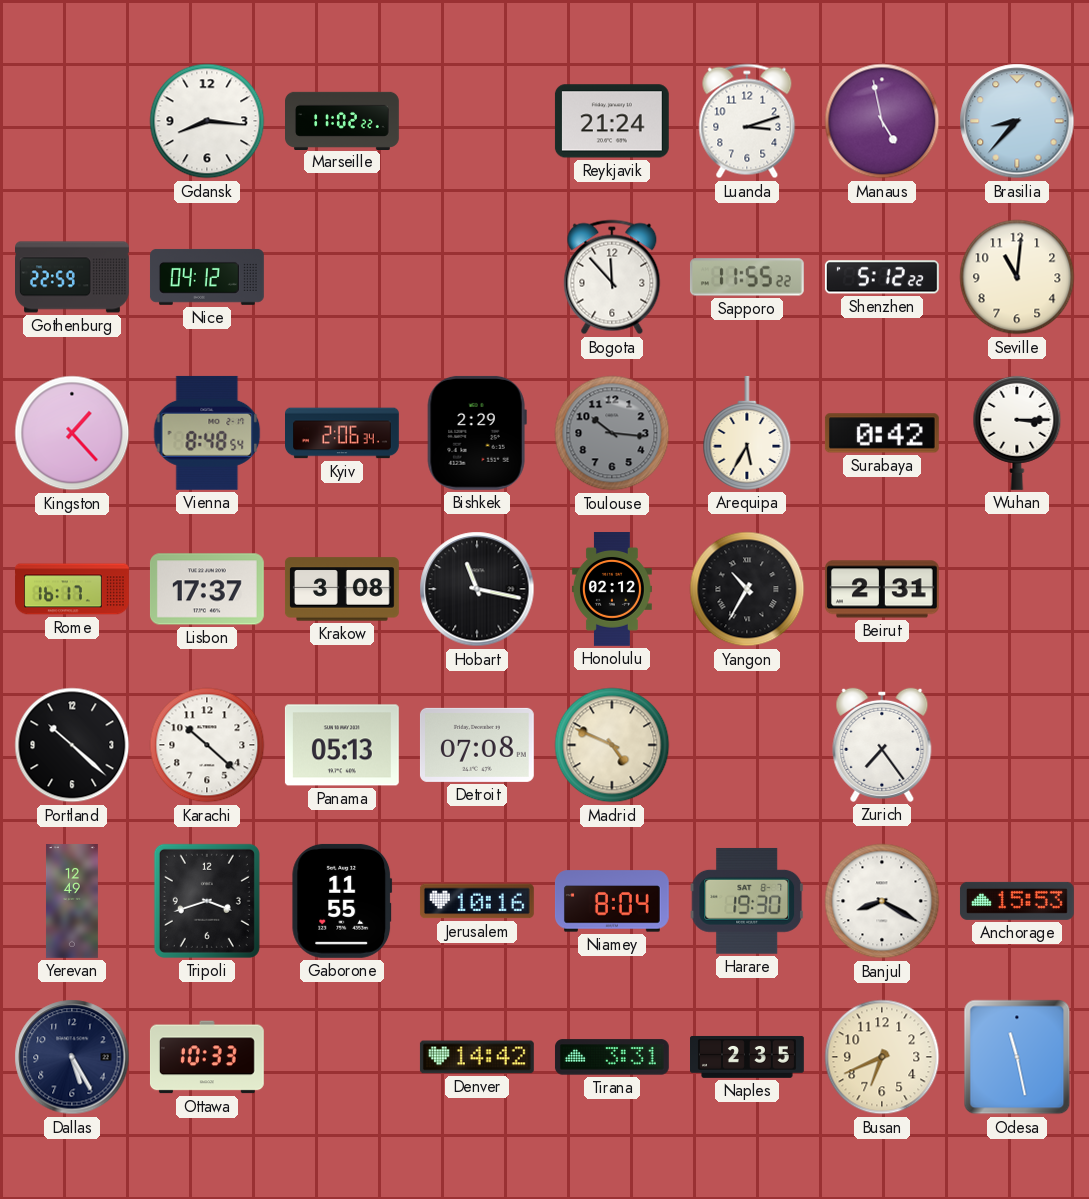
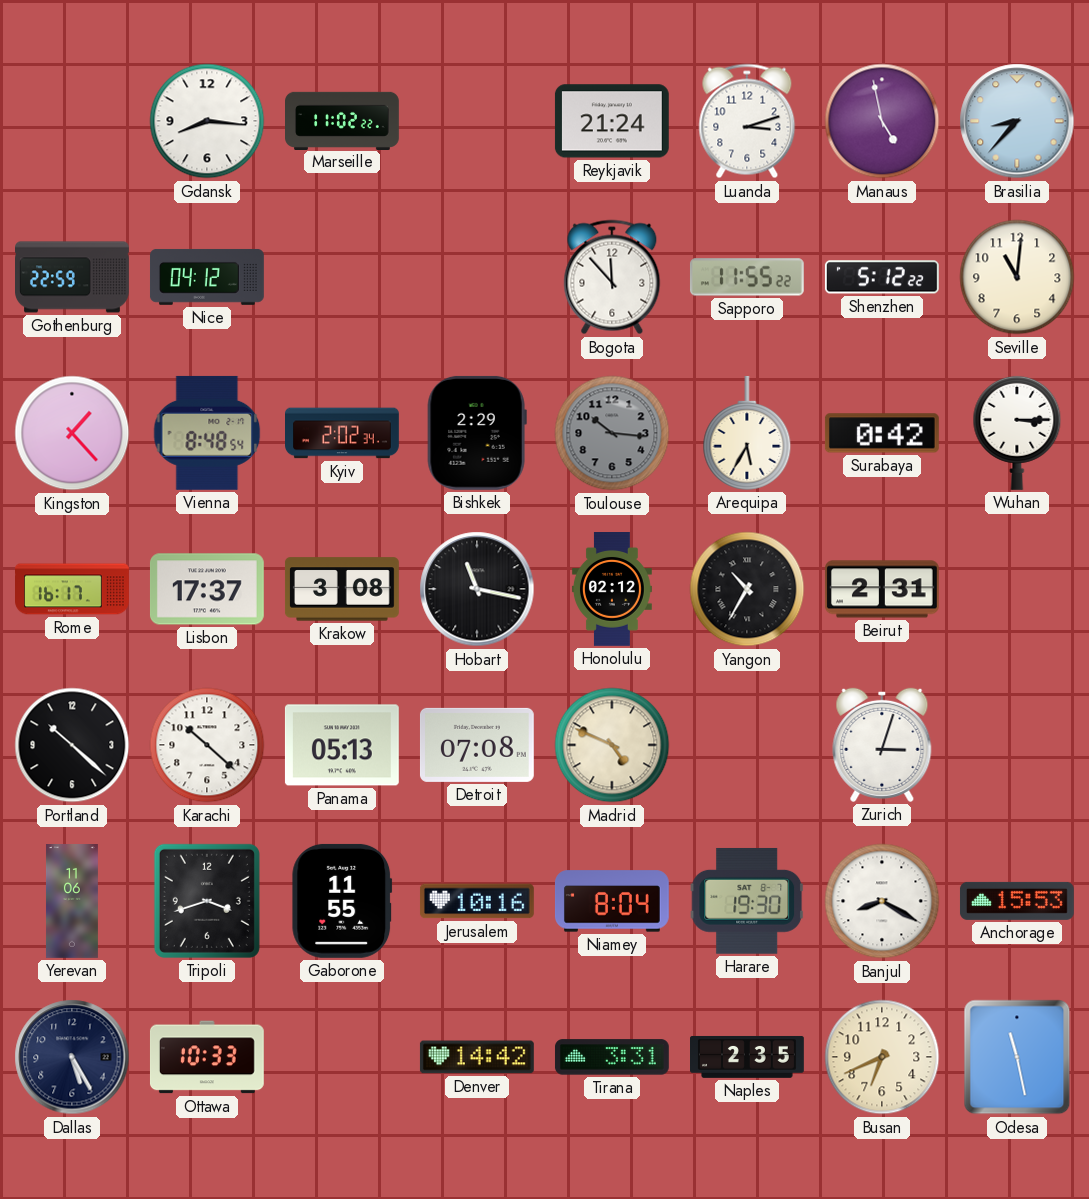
Kyiv: 2:06 -> 2:02 (343, 433)
Zurich: 7:24 -> 3:03 (882, 745)
Yerevan: 12:49 -> 11:06 (72, 902)
